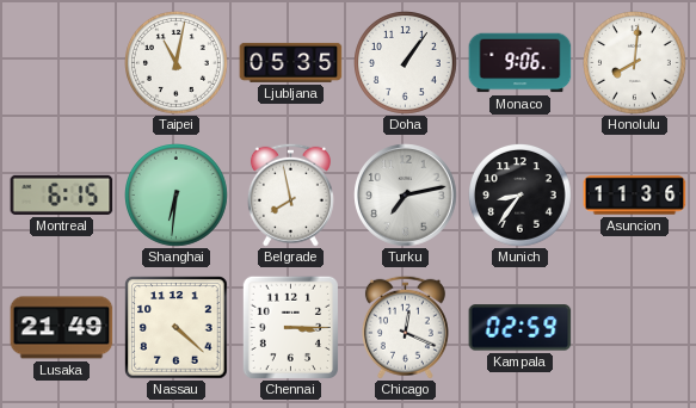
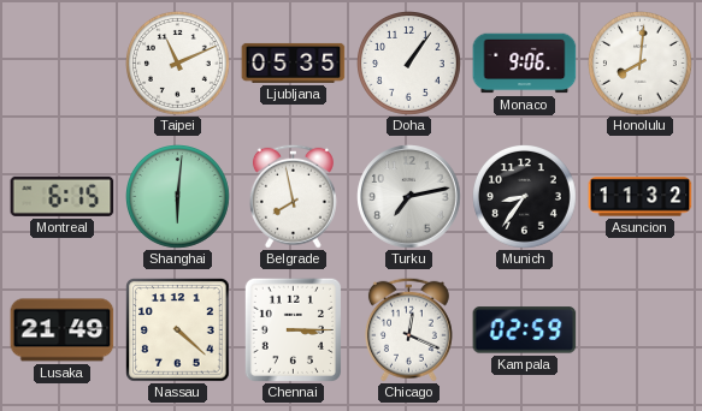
Taipei: 11:02 -> 11:11 (178, 64)
Shanghai: 6:31 -> 6:01 (178, 197)
Asuncion: 11:36 -> 11:32 (641, 197)
